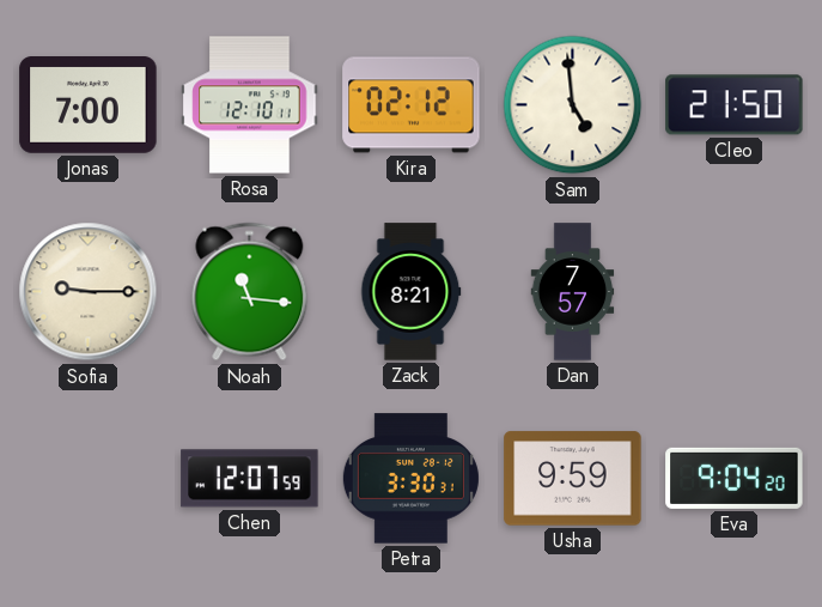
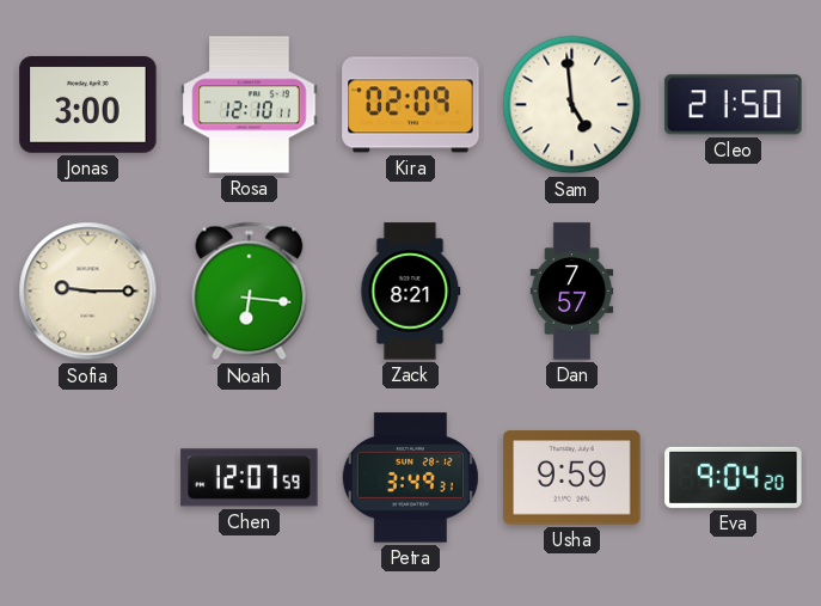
Jonas: 7:00 -> 3:00 (88, 105)
Kira: 02:12 -> 02:09 (411, 105)
Noah: 11:16 -> 6:16 (250, 292)
Petra: 3:30 -> 3:49 (410, 478)
